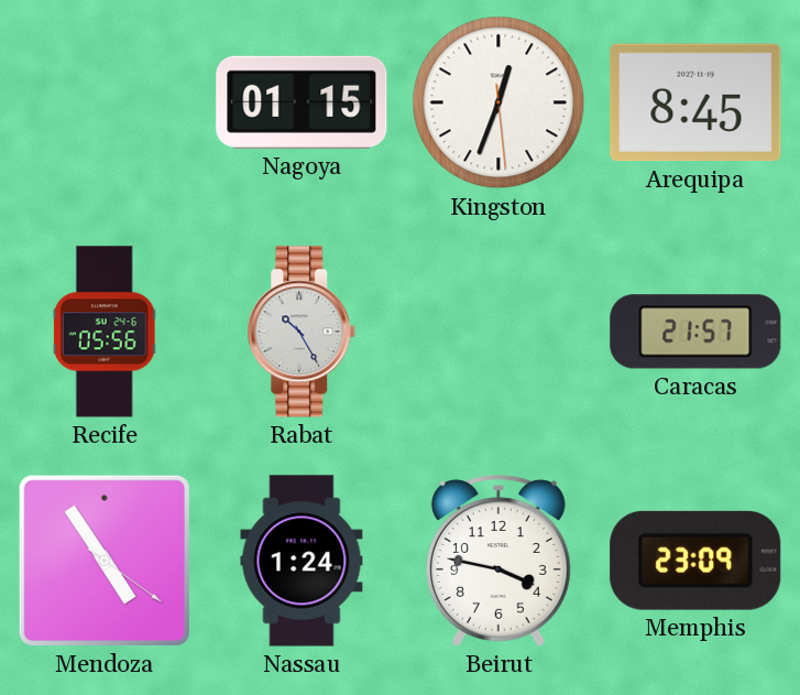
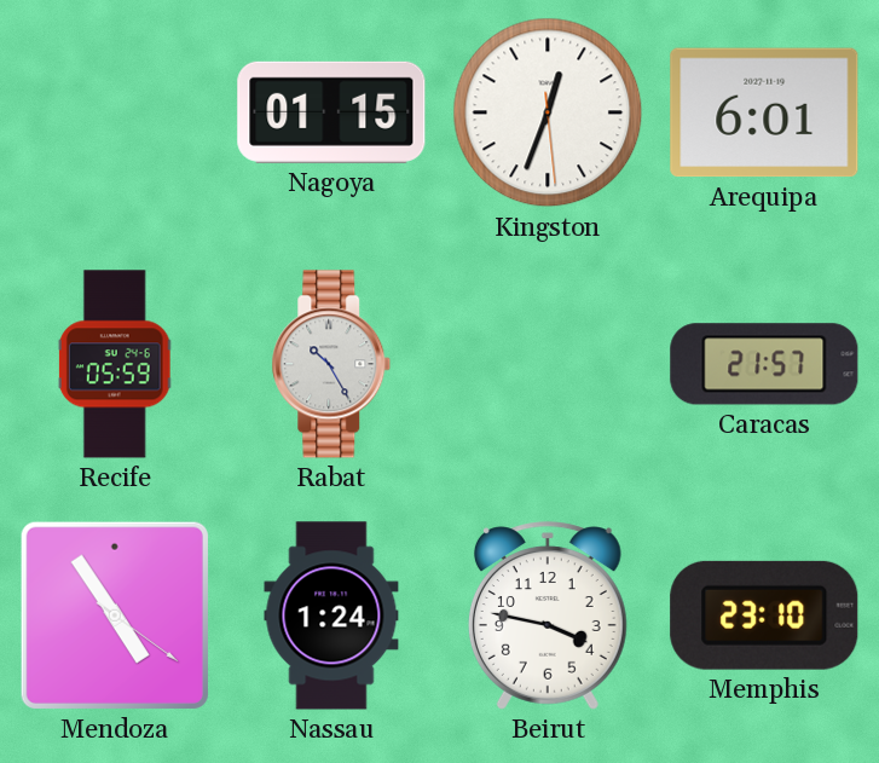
Arequipa: 8:45 -> 6:01 (764, 112)
Recife: 05:56 -> 05:59 (115, 364)
Memphis: 23:09 -> 23:10 (764, 615)
